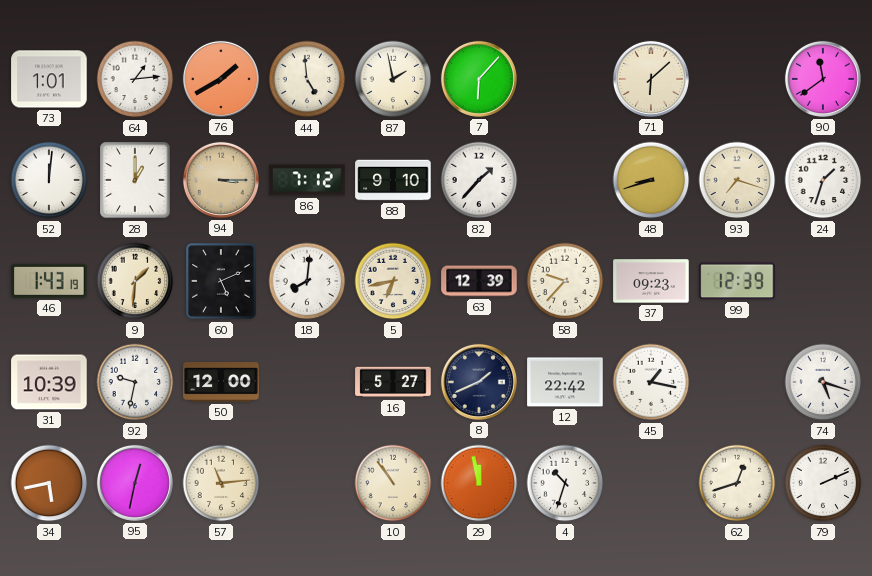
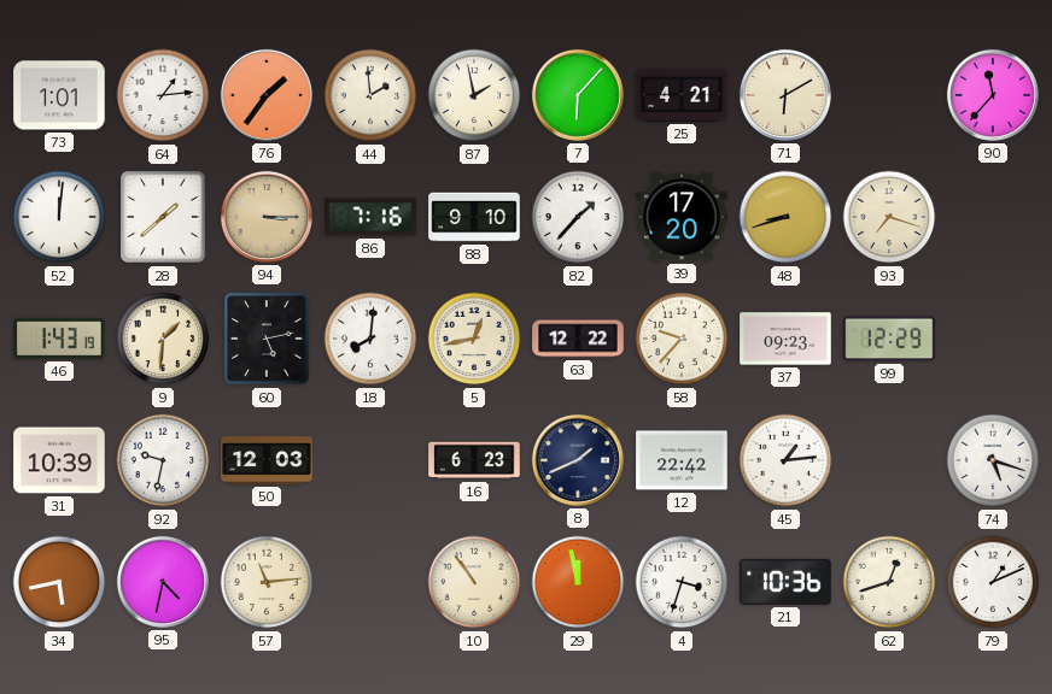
76: 1:40 -> 1:36 (267, 95)
44: 4:59 -> 1:59 (370, 95)
25: none -> 4:21 (682, 95)
71: 6:08 -> 6:10 (785, 95)
90: 11:39 -> 11:37 (993, 95)
28: 1:00 -> 1:38 (163, 217)
86: 7:12 -> 7:16 (370, 217)
39: none -> 17:20 (682, 217)
24: 1:33 -> none (823, 180)
60: 5:11 -> 5:13 (267, 339)
5: 6:43 -> 12:43 (474, 339)
63: 12:39 -> 12:22 (578, 339)
99: 12:39 -> 12:29 (889, 339)
50: 12:00 -> 12:03 (267, 461)
16: 5:27 -> 6:23 (474, 460)
45: 1:17 -> 1:14 (785, 460)
95: 12:32 -> 4:32 (163, 582)
4: 10:33 -> 3:33 (682, 582)
21: none -> 10:36 (785, 582)
79: 2:11 -> 1:11 (993, 582)
